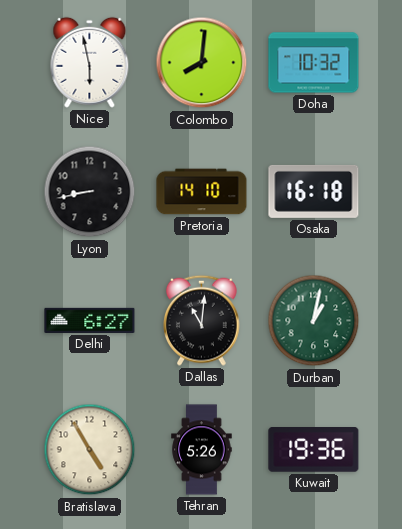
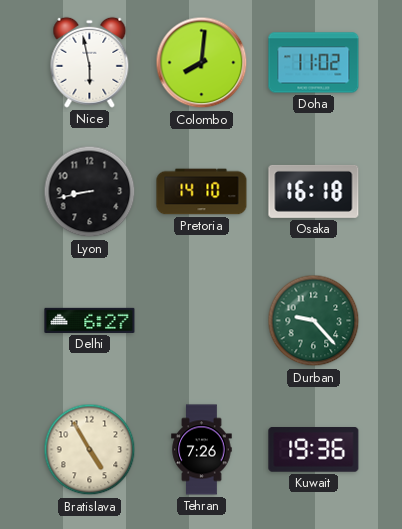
Doha: 10:32 -> 11:02 (314, 63)
Dallas: 11:01 -> none (202, 320)
Durban: 1:02 -> 9:23 (314, 321)
Tehran: 5:26 -> 7:26 (202, 450)
